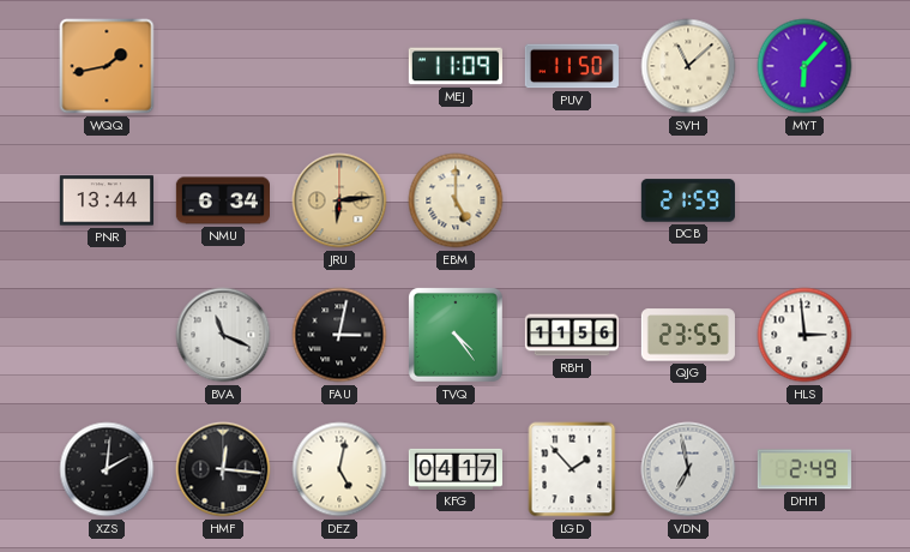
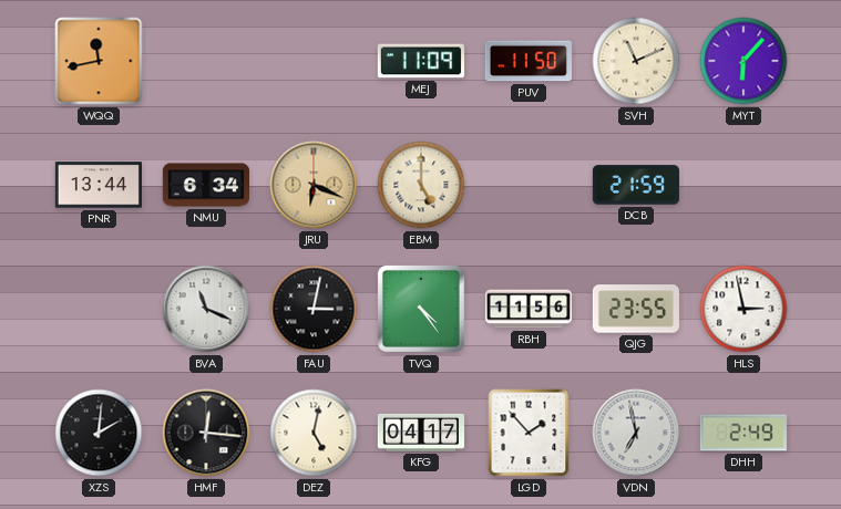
WQQ: 1:43 -> 11:43 (99, 61)
SVH: 11:08 -> 11:11 (636, 61)
JRU: 6:14 -> 6:19 (314, 185)
HLS: 2:59 -> 2:58 (743, 309)
